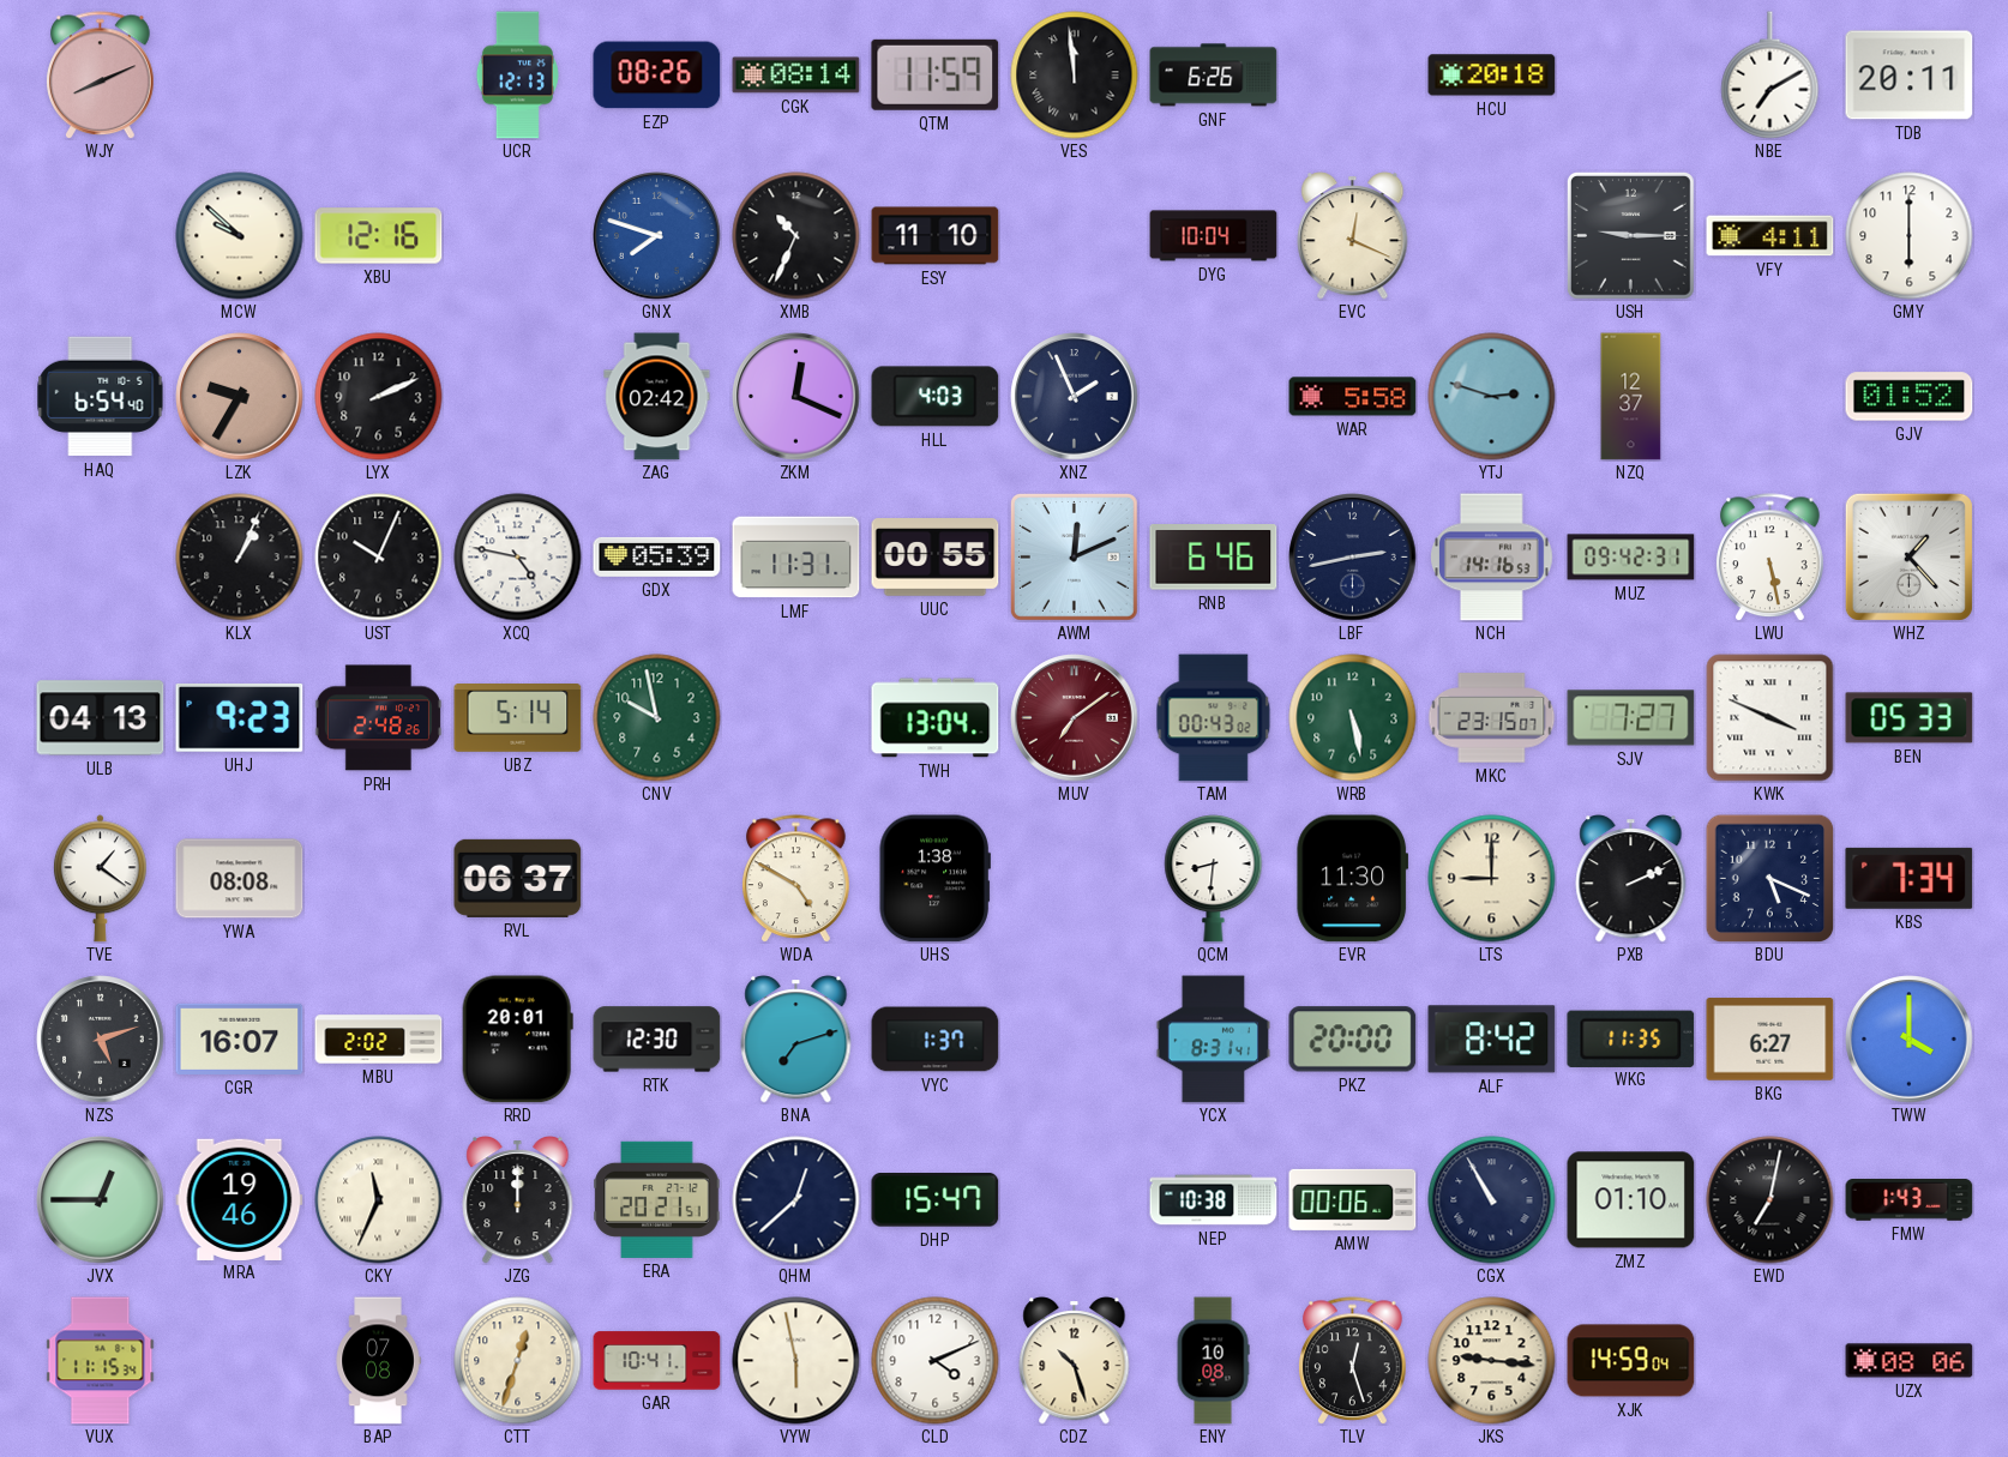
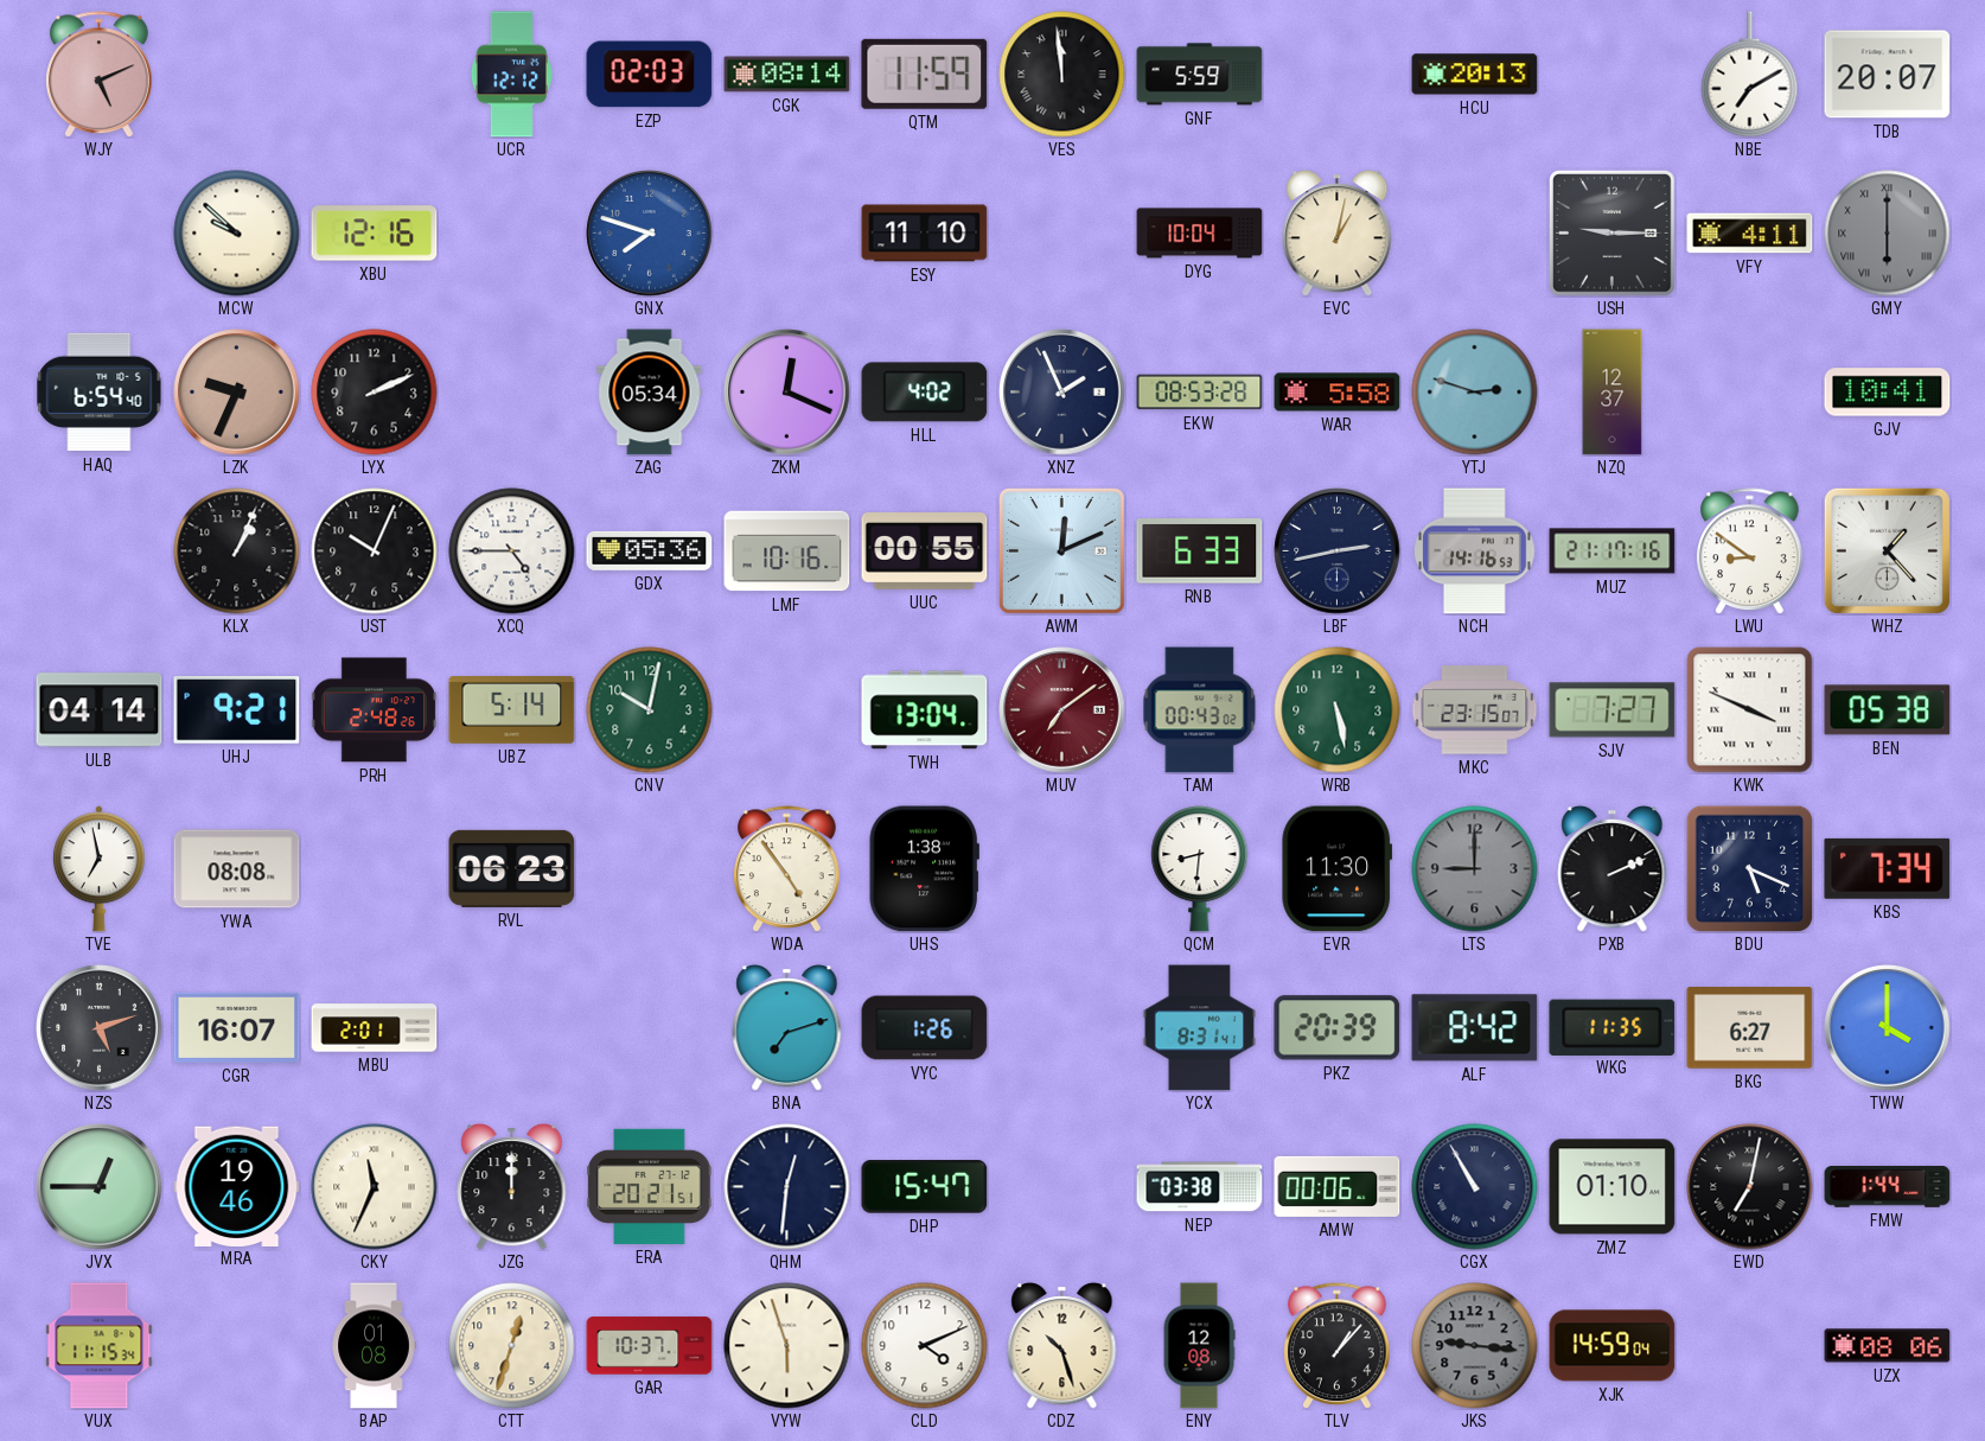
WJY: 8:11 -> 5:11 (100, 75)
UCR: 12:13 -> 12:12 (511, 75)
EZP: 08:26 -> 02:03 (650, 75)
GNF: 6:26 -> 5:59 (1200, 75)
HCU: 20:18 -> 20:13 (1475, 75)
TDB: 20:11 -> 20:07 (1888, 75)
XMB: 10:34 -> none (796, 236)
EVC: 12:19 -> 1:02 (1338, 234)
GMY dial: white -> grey (1888, 234)
GMY numerals: Arabic -> Roman (1888, 234)
LZK: 9:35 -> 9:34 (237, 393)
ZAG: 02:42 -> 05:34 (650, 393)
HLL: 4:03 -> 4:02 (925, 393)
EKW: none -> 08:53 (1200, 393)
GJV: 01:52 -> 10:41 (1888, 393)
XCQ: 4:47 -> 4:45 (512, 551)
GDX: 05:39 -> 05:36 (650, 550)
LMF: 11:31 -> 10:16 (787, 551)
RNB: 6:46 -> 6:33 (1200, 551)
MUZ: 09:42 -> 21:17 (1613, 551)
LWU: 5:28 -> 8:51 (1750, 551)
ULB: 04:13 -> 04:14 (100, 710)
UHJ: 9:23 -> 9:21 (237, 710)
CNV: 9:58 -> 10:02 (650, 710)
BEN: 05:33 -> 05:38 (1888, 710)
TVE: 1:21 -> 6:58 (98, 869)
RVL: 06:37 -> 06:23 (512, 868)
WDA: 4:50 -> 4:54 (787, 869)
LTS dial: cream -> grey (1475, 869)
MBU: 2:02 -> 2:01 (375, 1028)
RRD: 20:01 -> none (517, 1040)
RTK: 12:30 -> none (657, 1040)
VYC: 1:37 -> 1:26 (925, 1028)
PKZ: 20:00 -> 20:39 (1338, 1028)
QHM: 12:38 -> 12:31 (787, 1187)
NEP: 10:38 -> 03:38 (1200, 1187)
FMW: 1:43 -> 1:44 (1888, 1187)
BAP: 07:08 -> 01:08 (374, 1346)
GAR: 10:41 -> 10:37 (650, 1346)
VYW: 5:58 -> 5:57 (787, 1346)
ENY: 10:08 -> 12:08 (1199, 1346)
TLV: 12:27 -> 1:07 (1338, 1346)
JKS dial: cream -> grey (1475, 1346)
